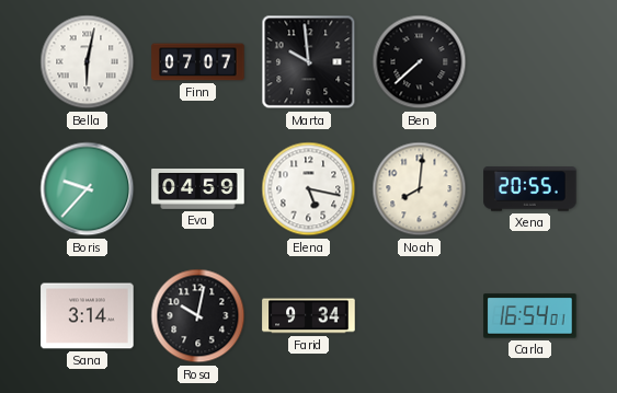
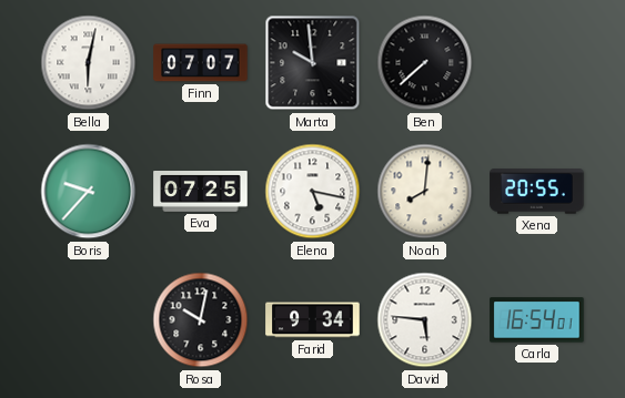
Eva: 04:59 -> 07:25 (201, 192)
Sana: 3:14 -> none (88, 316)
David: none -> 5:46 (425, 320)
